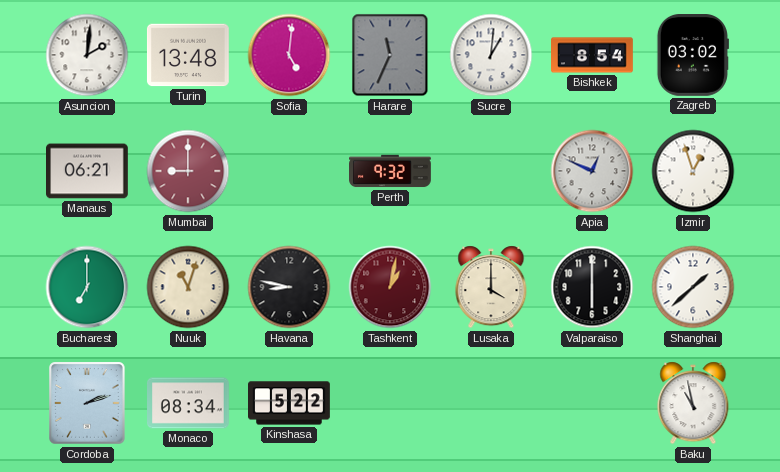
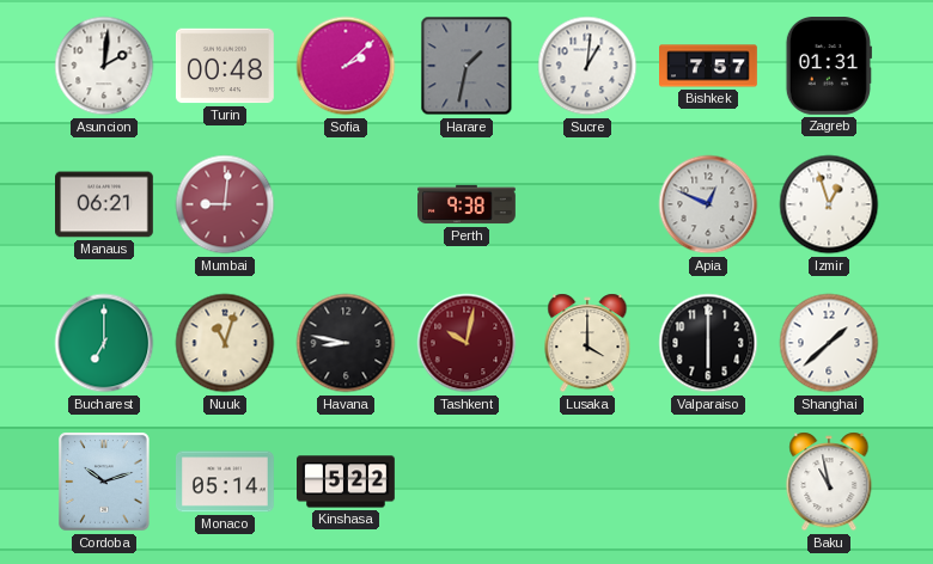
Turin: 13:48 -> 00:48 (225, 66)
Sofia: 5:01 -> 2:08 (346, 66)
Harare: 11:34 -> 1:32 (466, 66)
Bishkek: 8:54 -> 7:57 (709, 66)
Zagreb: 03:02 -> 01:31 (829, 67)
Mumbai: 9:00 -> 9:01 (225, 204)
Perth: 9:32 -> 9:38 (466, 204)
Tashkent: 1:02 -> 10:02 (466, 343)
Cordoba: 2:12 -> 10:12 (105, 482)
Monaco: 08:34 -> 05:14 (226, 482)
